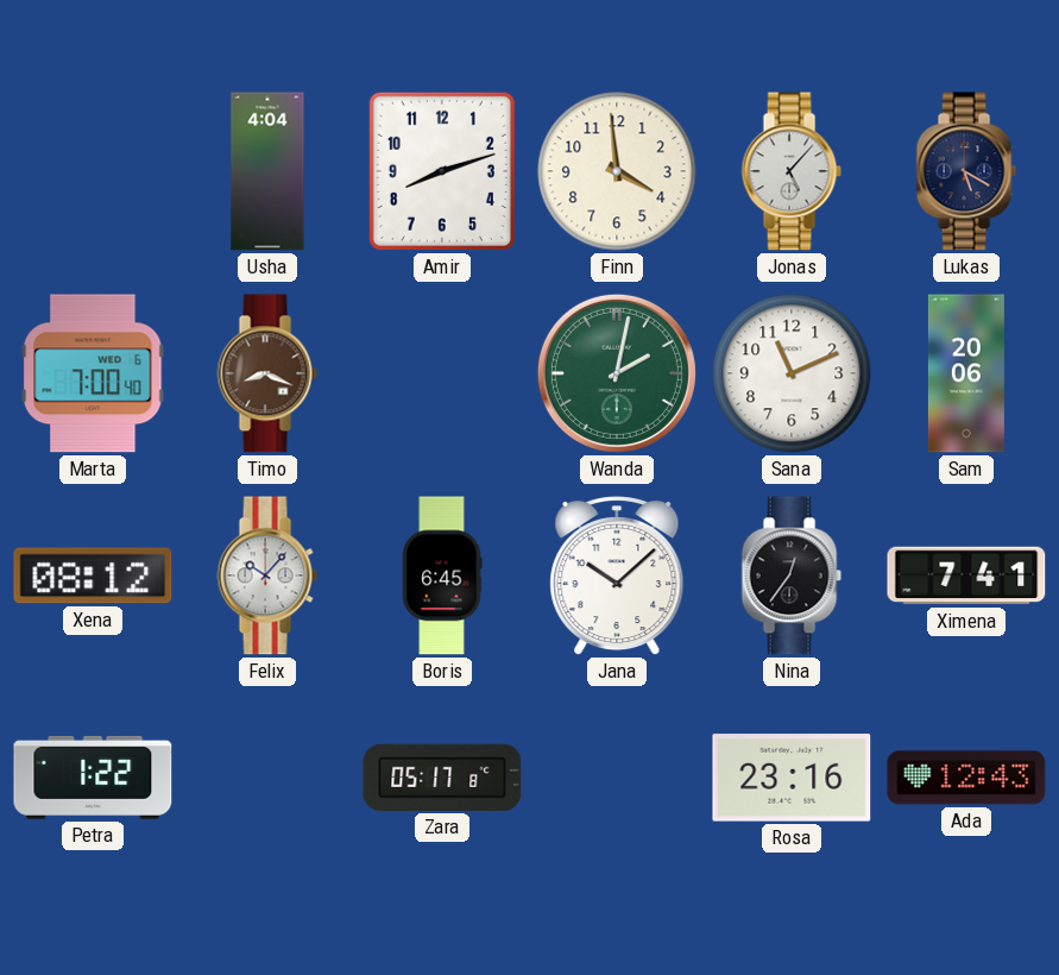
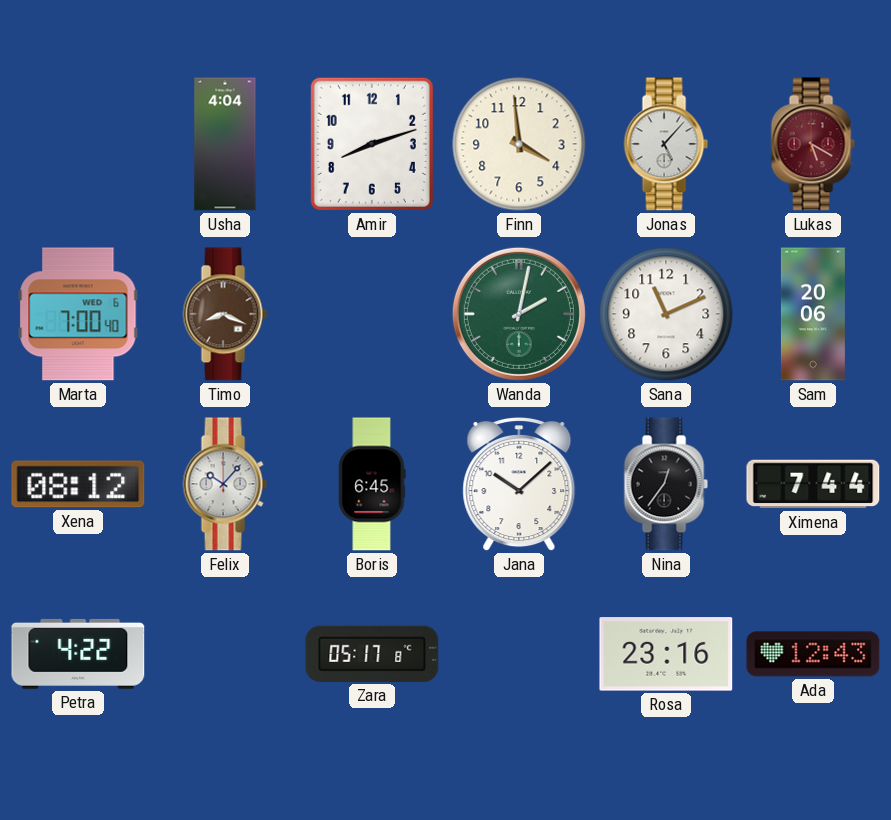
Lukas dial: navy -> burgundy (813, 144)
Ximena: 7:41 -> 7:44 (813, 484)
Petra: 1:22 -> 4:22 (78, 654)
